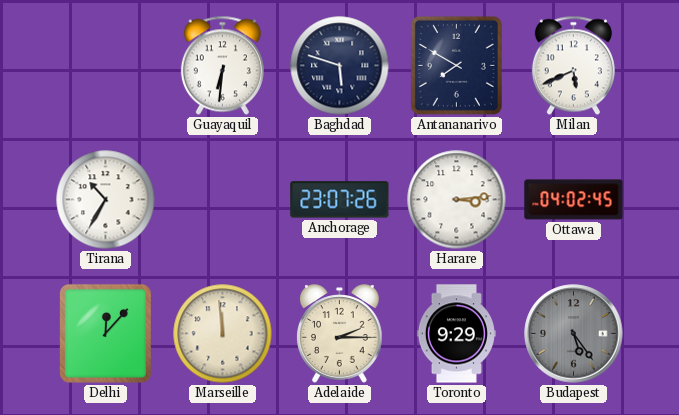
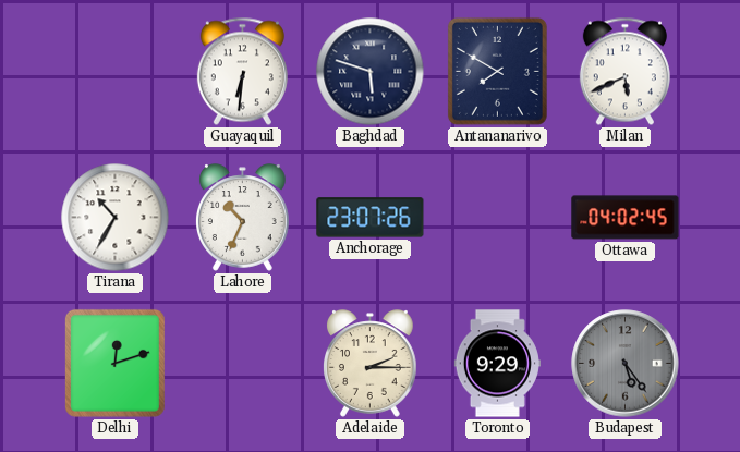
Lahore: none -> 10:34 (243, 218)
Harare: 3:14 -> none (457, 200)
Delhi: 12:07 -> 12:12 (114, 363)
Marseille: 11:59 -> none (223, 334)
